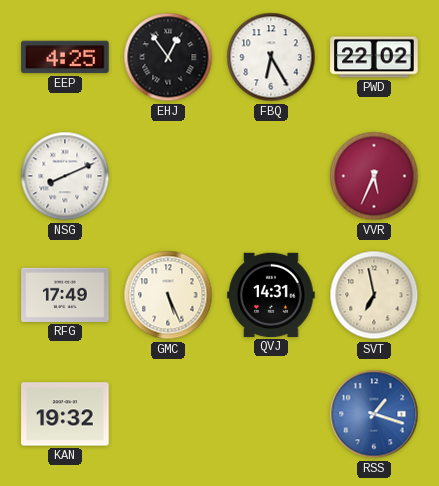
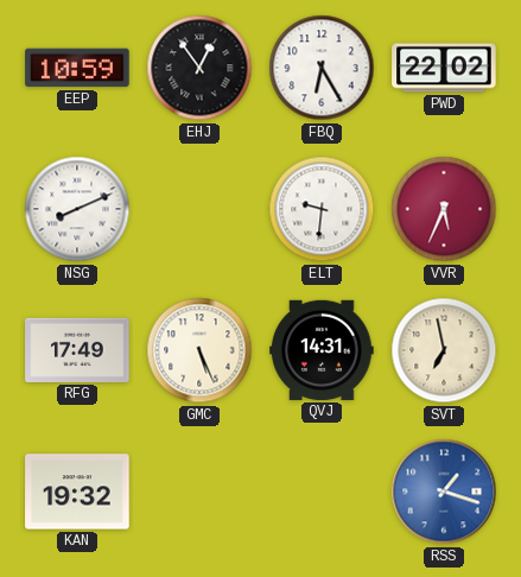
EEP: 4:25 -> 10:59 (77, 68)
ELT: none -> 9:31 (322, 209)
